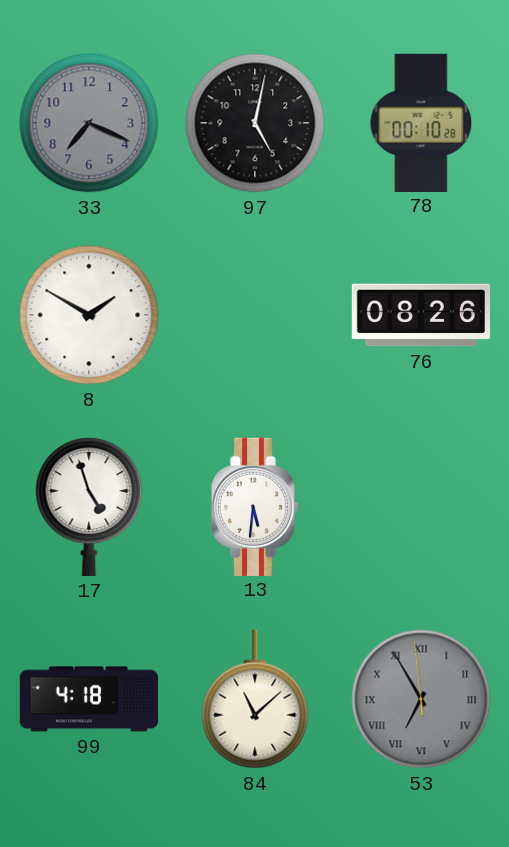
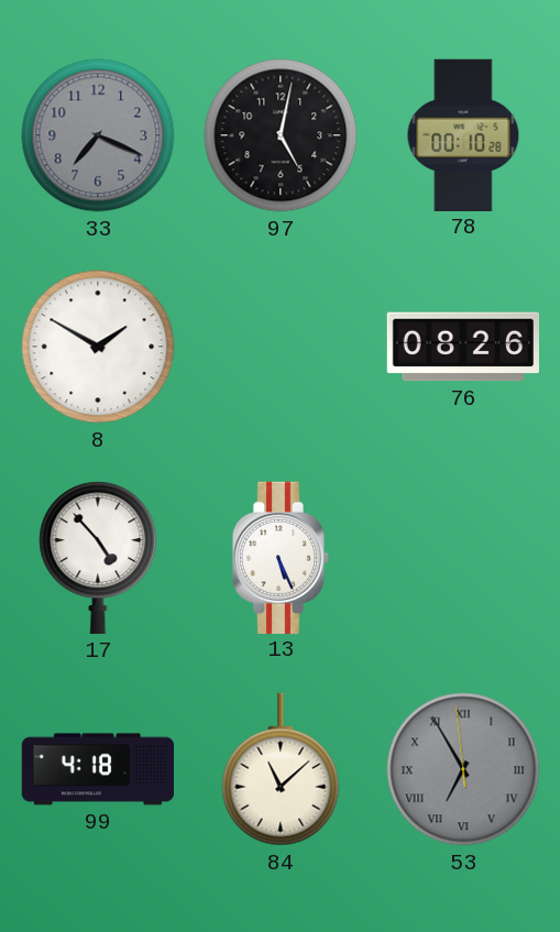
17: 4:57 -> 4:53 (98, 558)
13: 5:31 -> 5:26 (281, 557)
